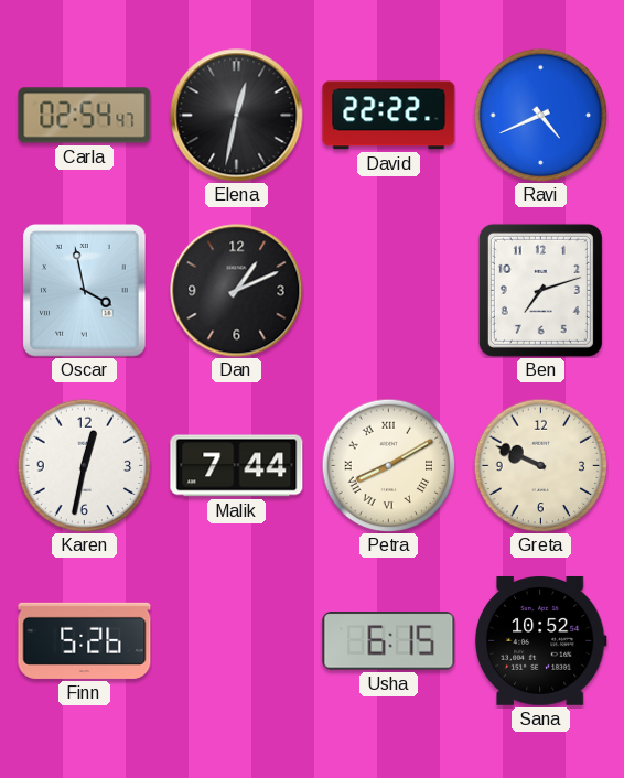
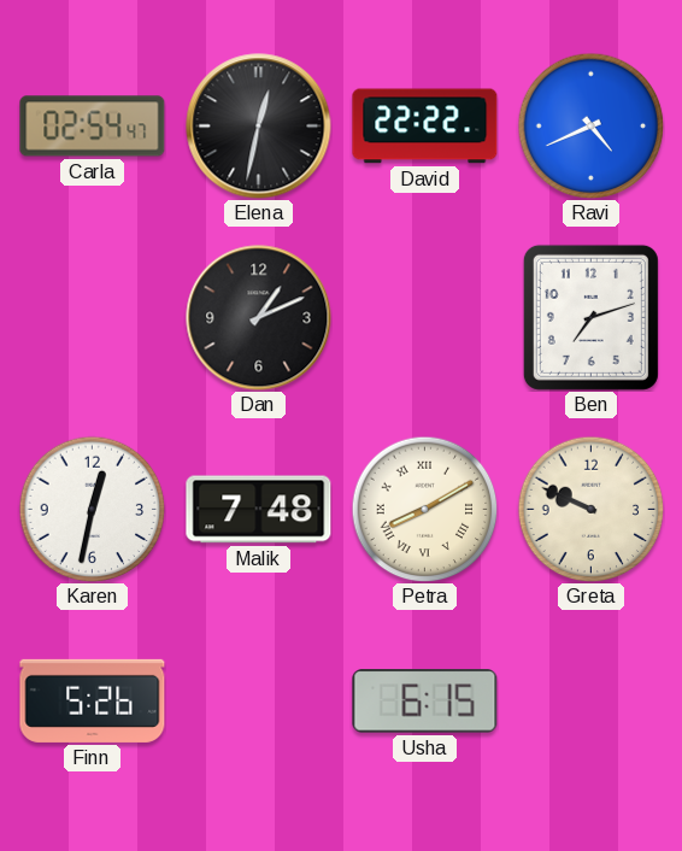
Oscar: 3:58 -> none (85, 291)
Malik: 7:44 -> 7:48 (259, 510)
Sana: 10:52 -> none (540, 640)
